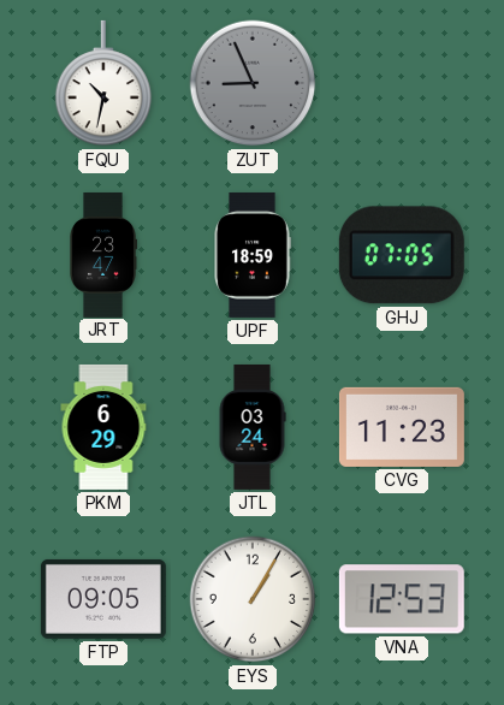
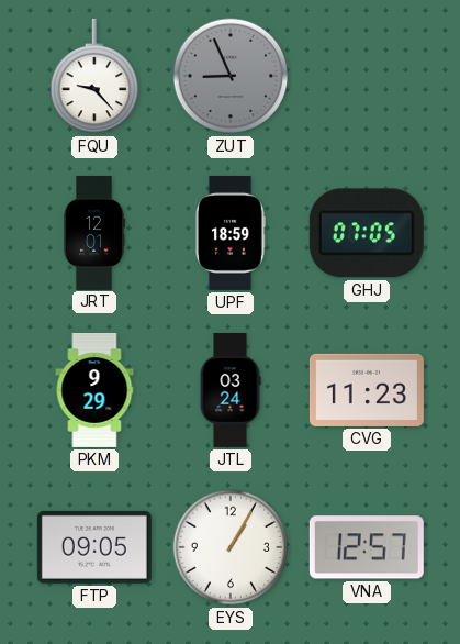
FQU: 10:32 -> 9:23 (94, 76)
JRT: 23:47 -> 12:01 (94, 233)
PKM: 6:29 -> 9:29 (94, 390)
VNA: 12:53 -> 12:57 (367, 547)
